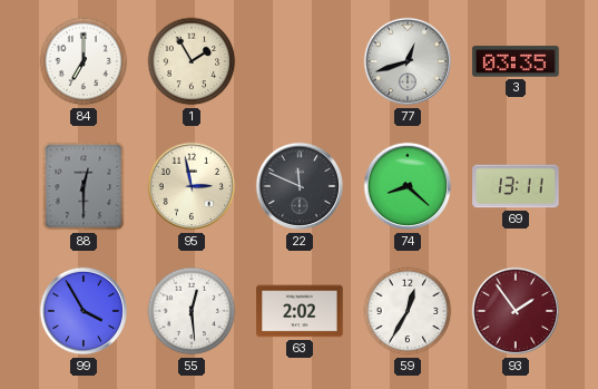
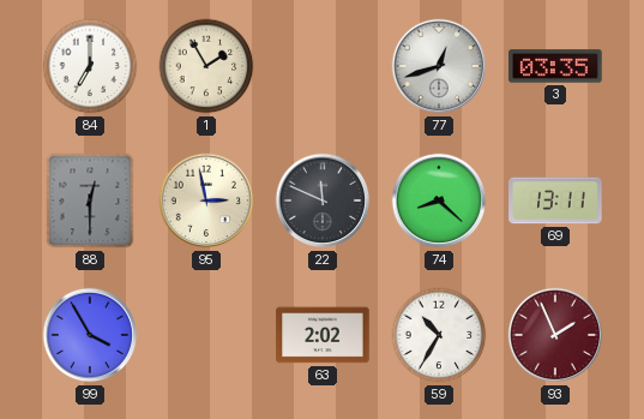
55: 12:29 -> none (192, 311)
59: 12:35 -> 10:35 (439, 335)
93: 1:54 -> 1:56 (555, 335)
